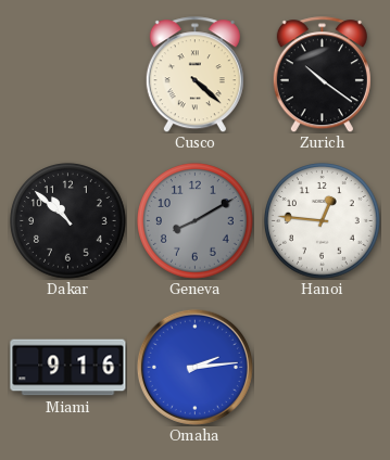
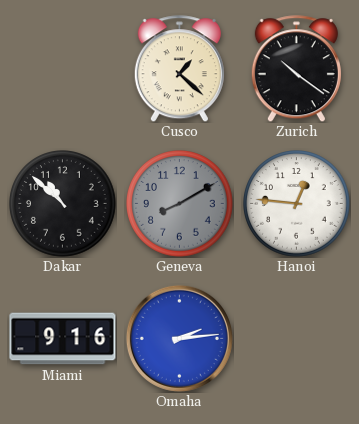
Cusco: 4:22 -> 1:22 (179, 69)
